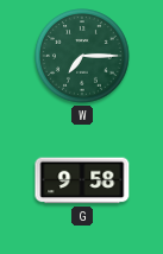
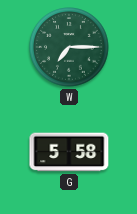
G: 9:58 -> 5:58 (69, 152)
